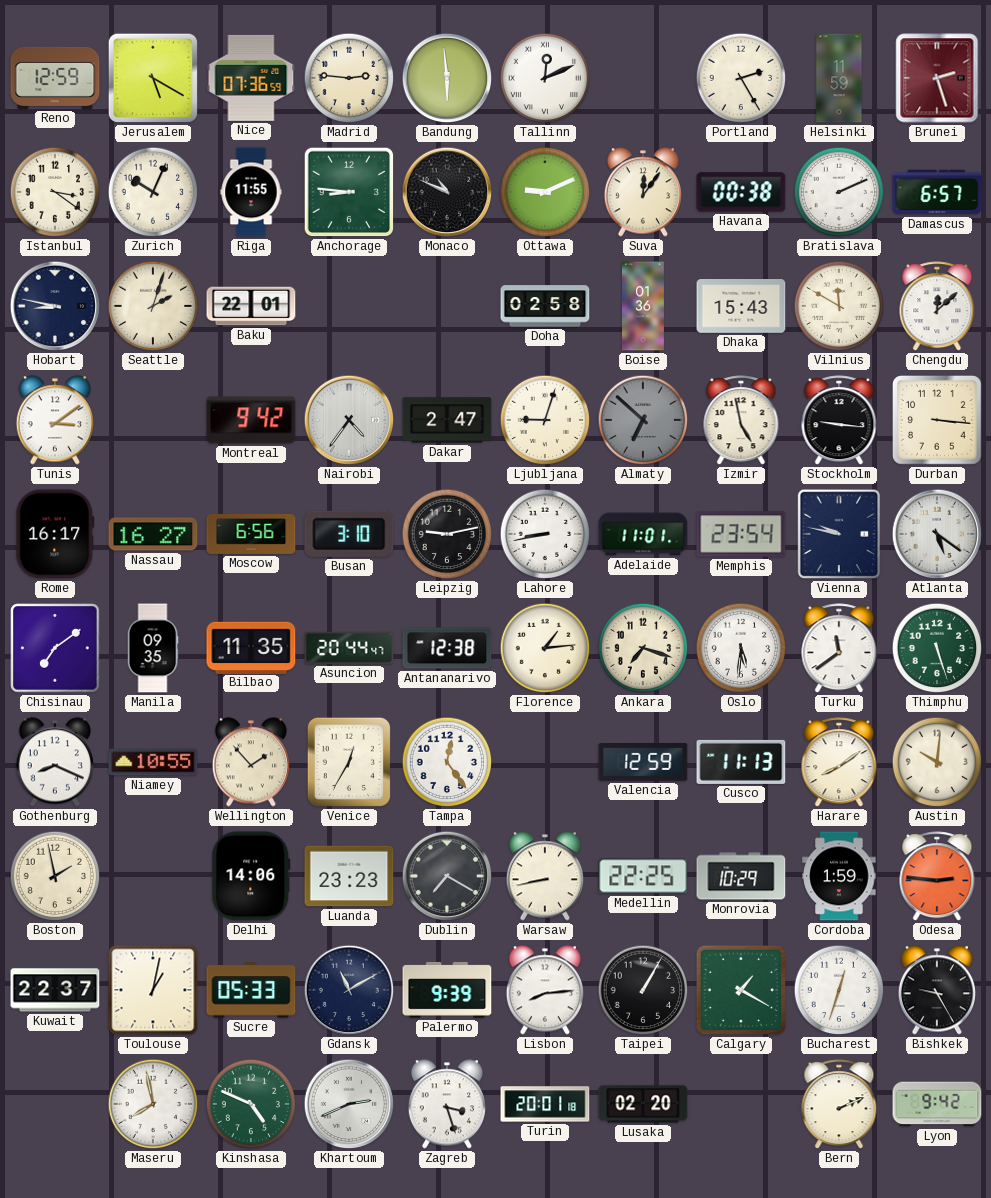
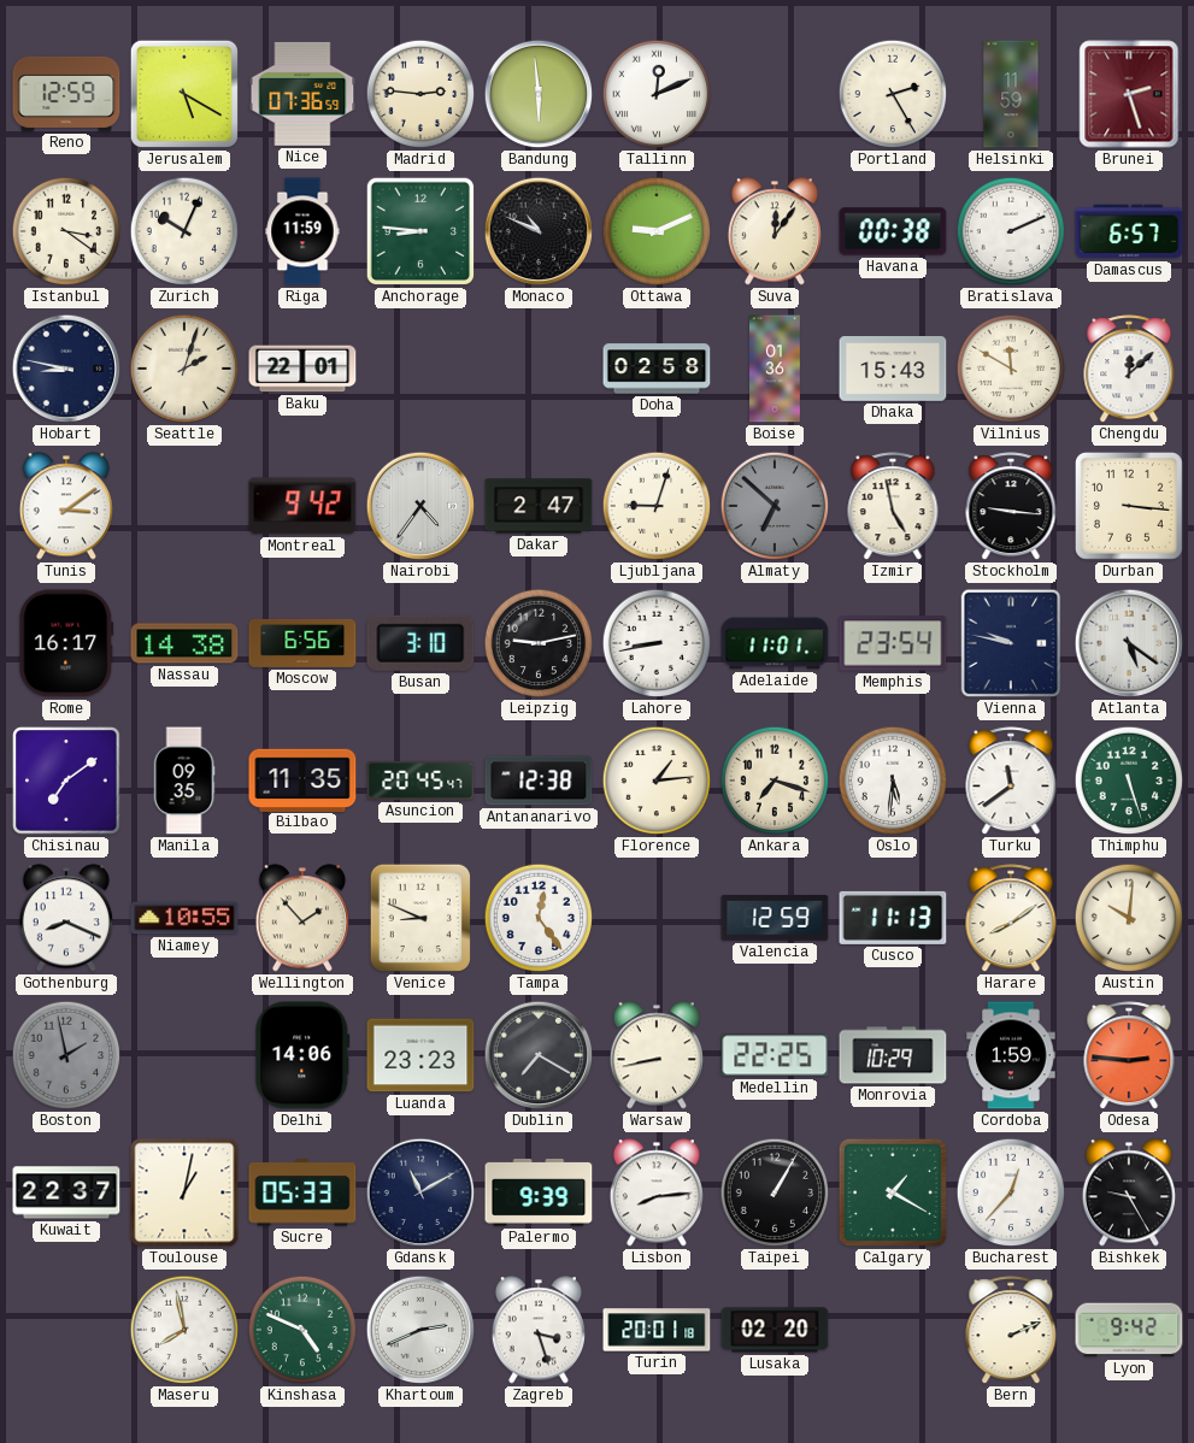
Riga: 11:55 -> 11:59 (302, 231)
Nassau: 16:27 -> 14:38 (184, 643)
Asuncion: 20:44 -> 20:45 (420, 781)
Venice: 12:35 -> 8:49 (420, 918)
Boston dial: cream -> grey (66, 1055)
Bucharest: 12:33 -> 12:37 (1011, 1192)
